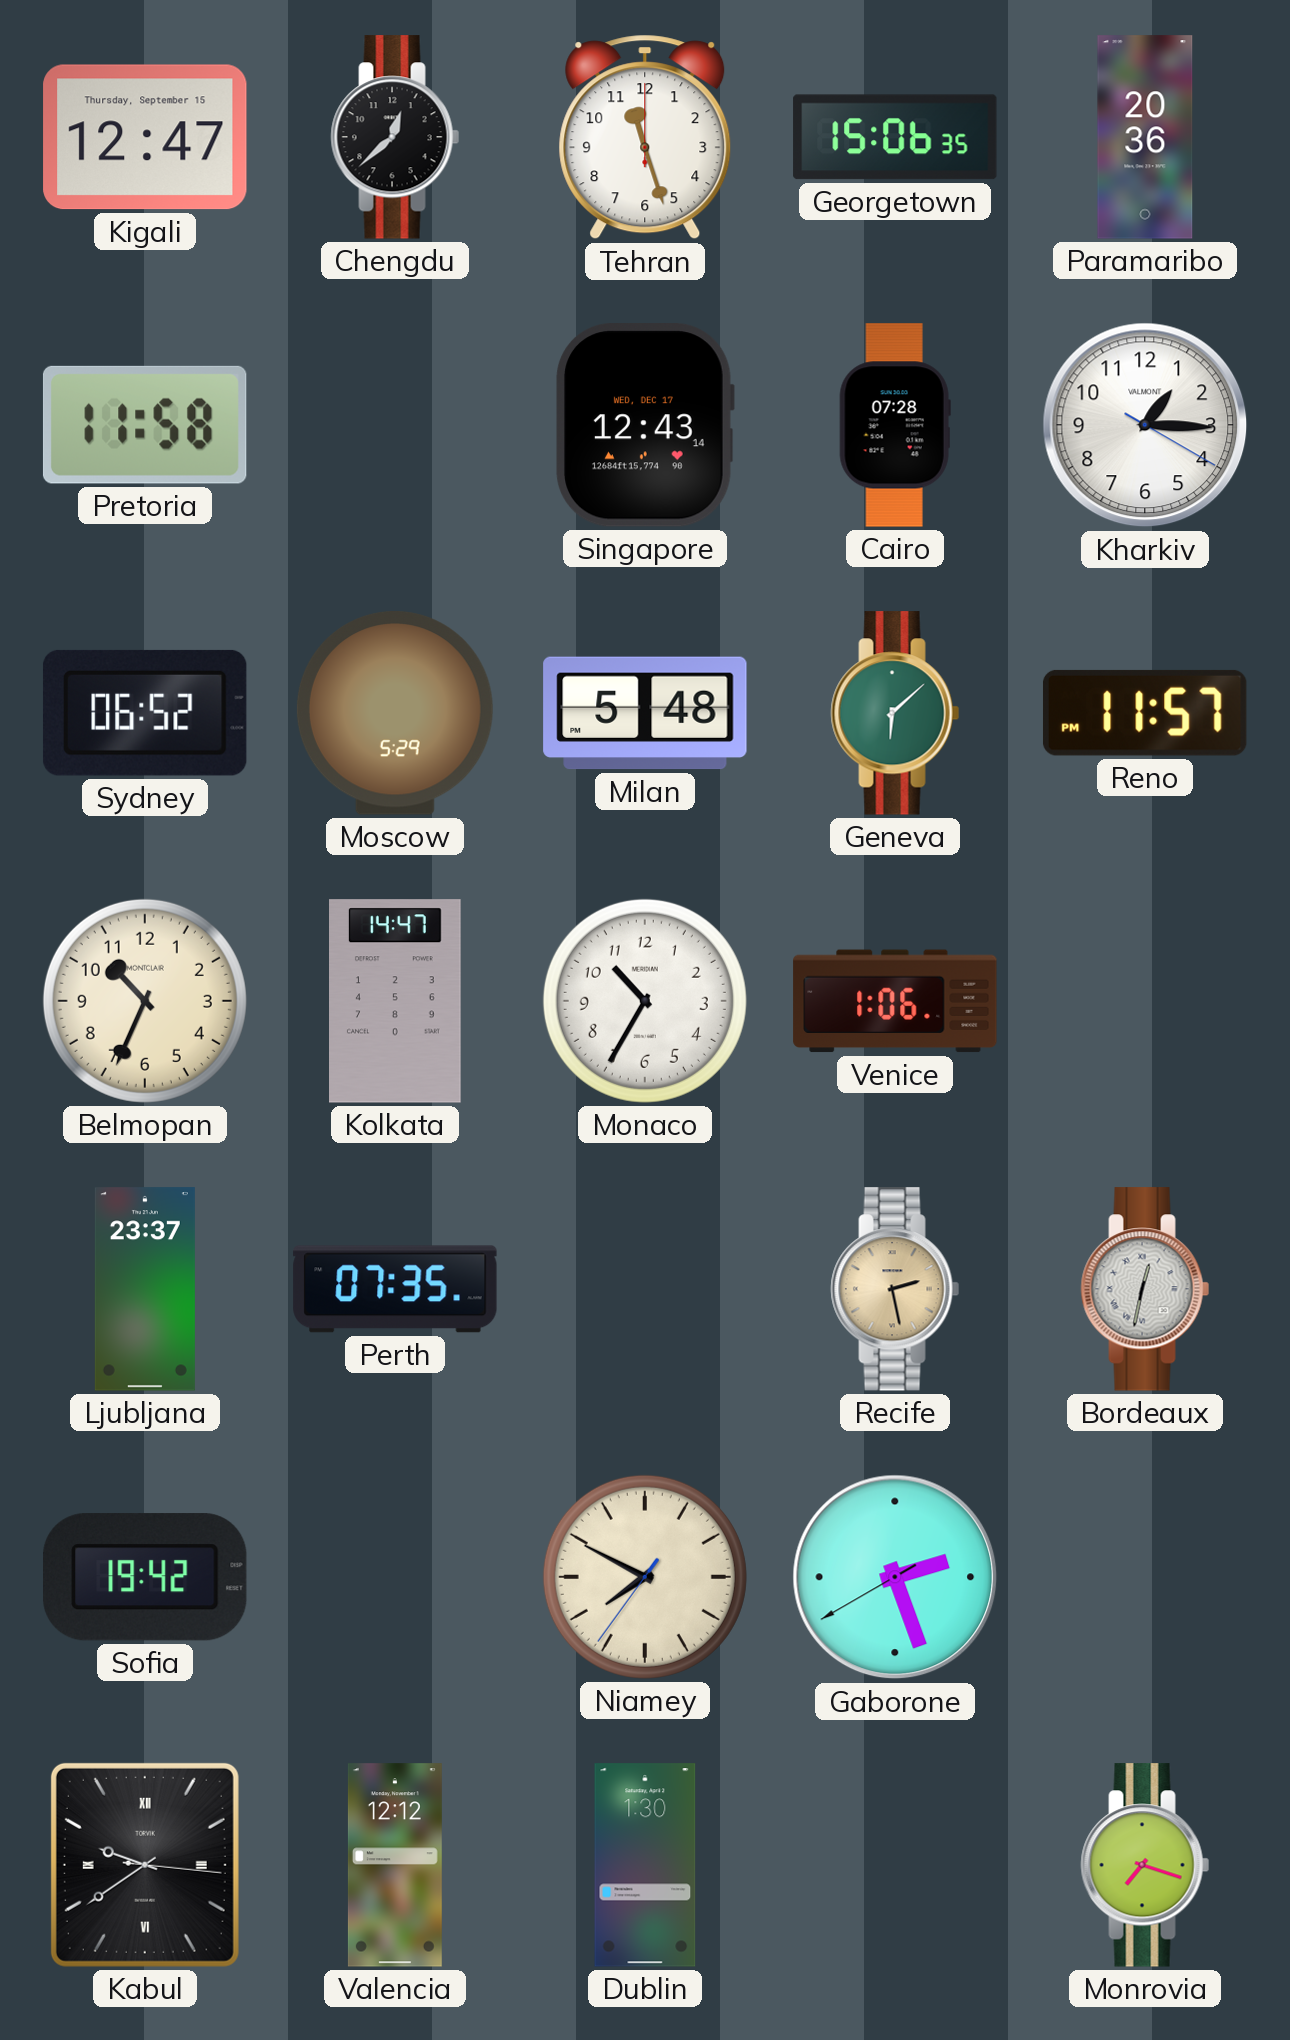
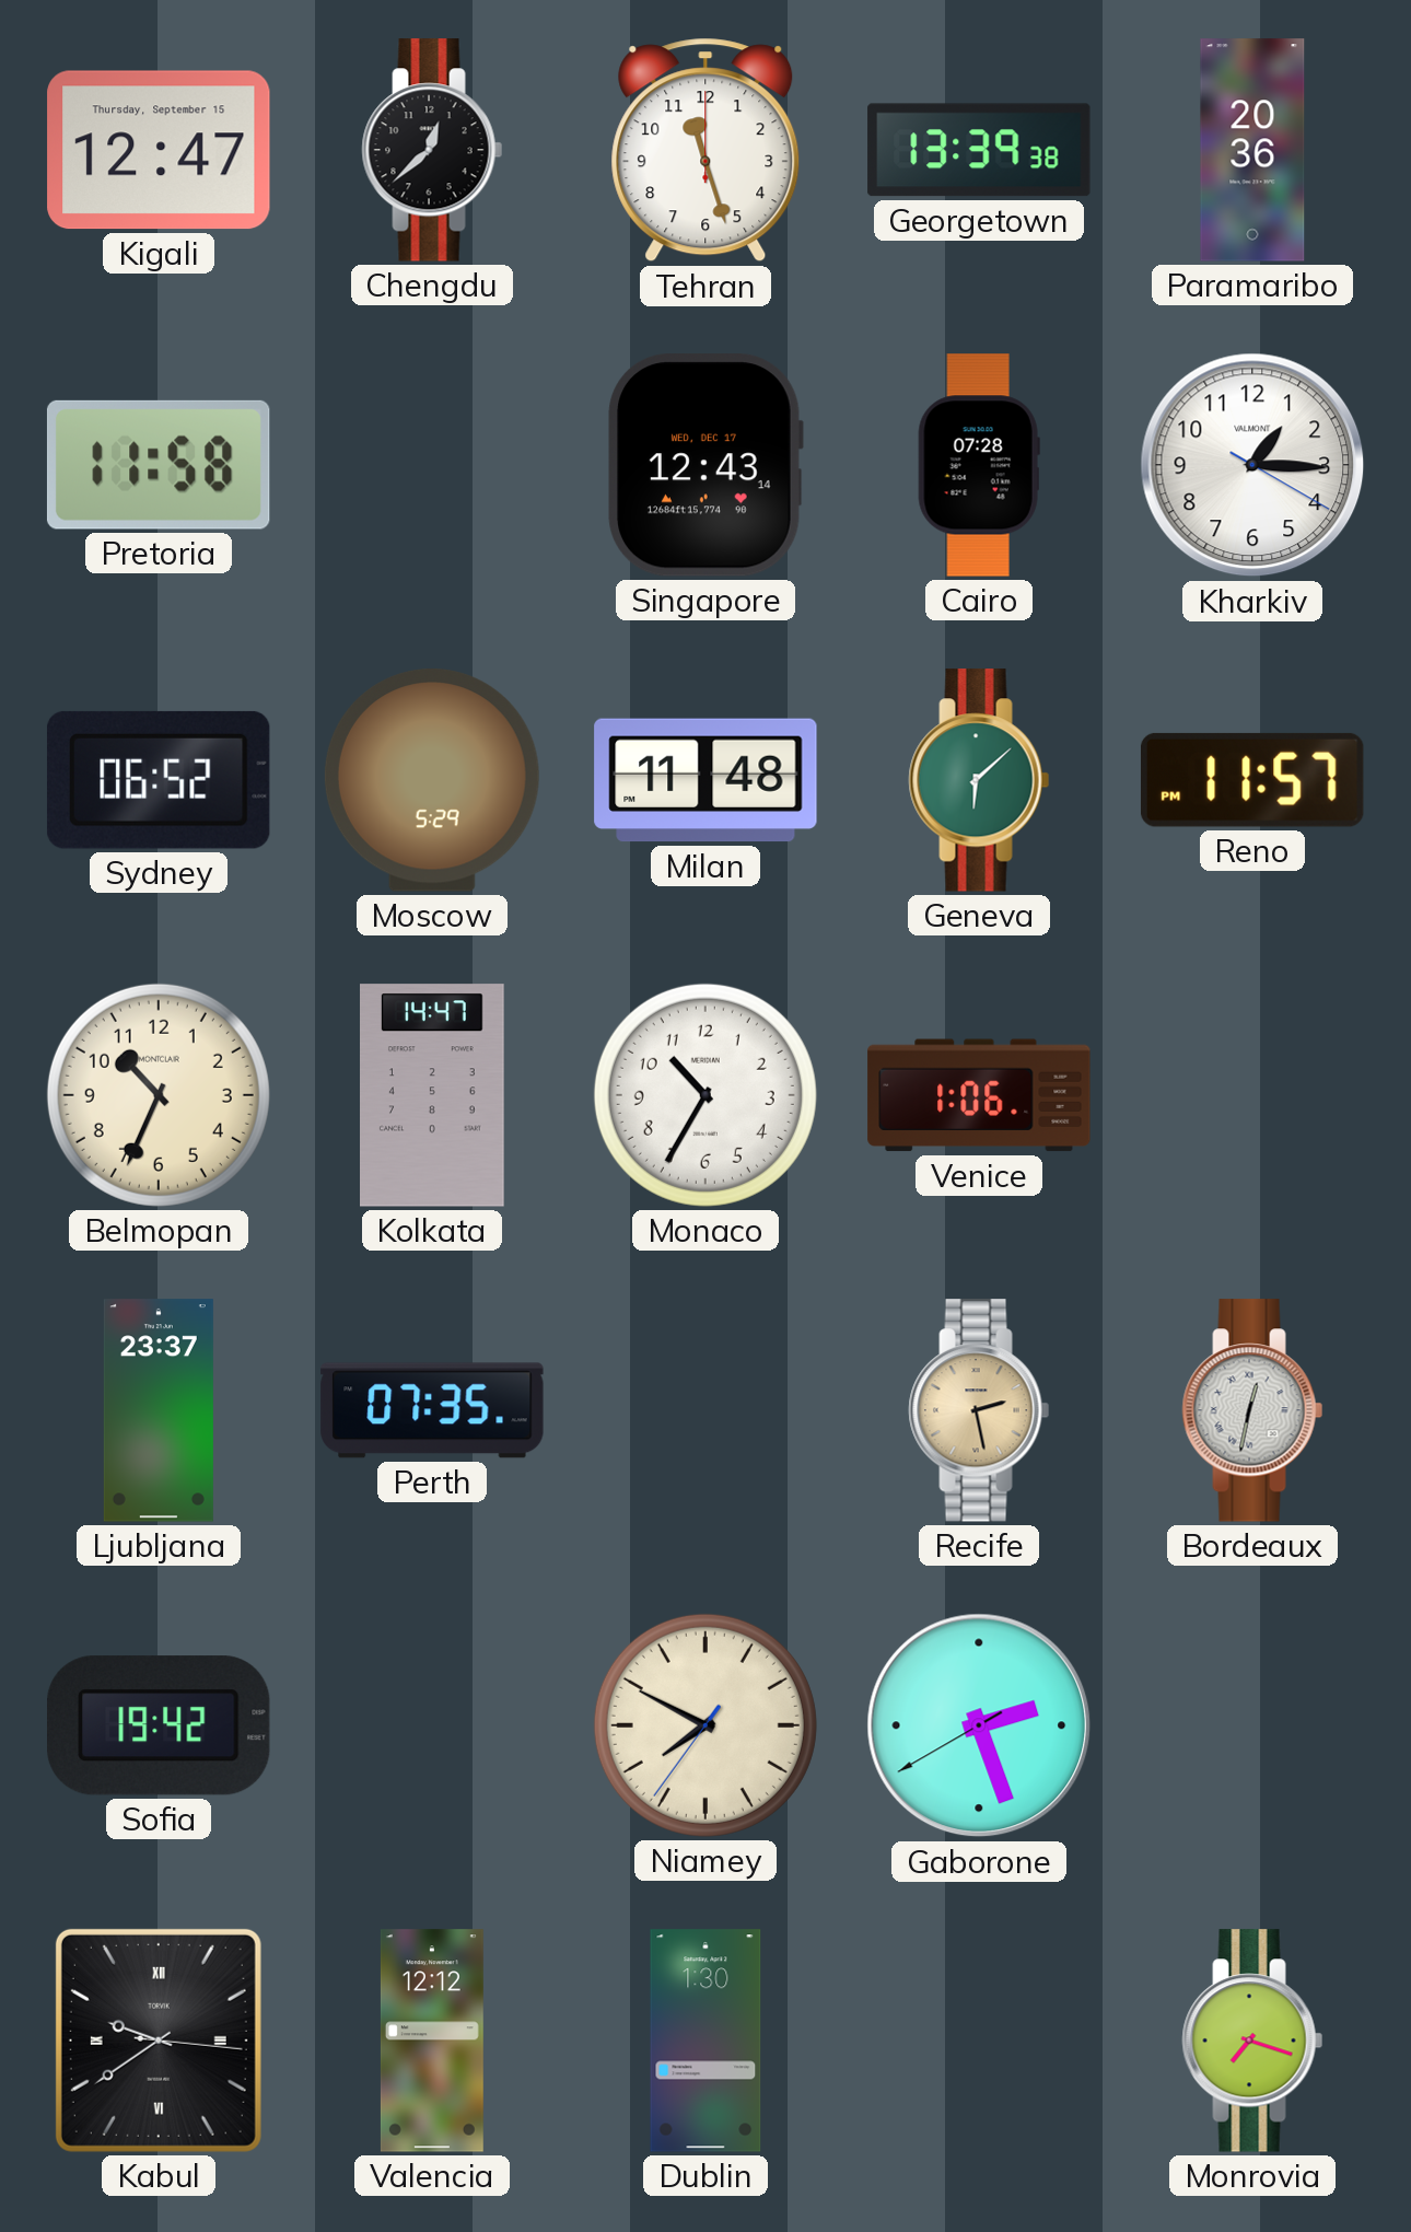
Georgetown: 15:06 -> 13:39 (979, 150)
Milan: 5:48 -> 11:48 (705, 780)
